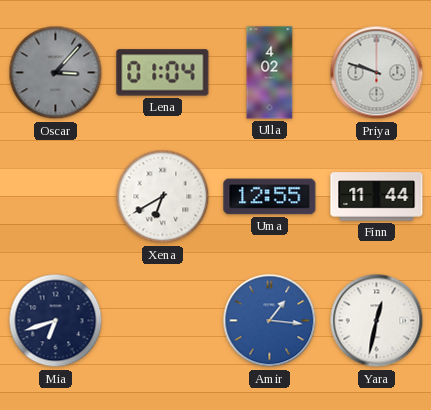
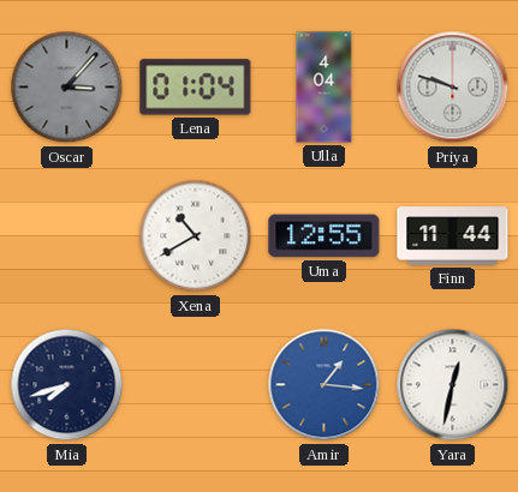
Ulla: 4:02 -> 4:04 (325, 88)
Xena: 6:40 -> 10:40 (196, 236)
Mia: 6:42 -> 7:42 (67, 385)
